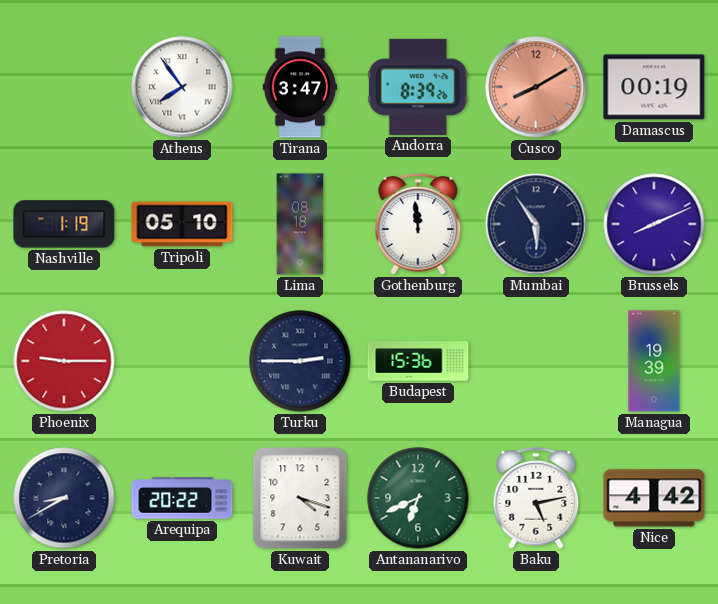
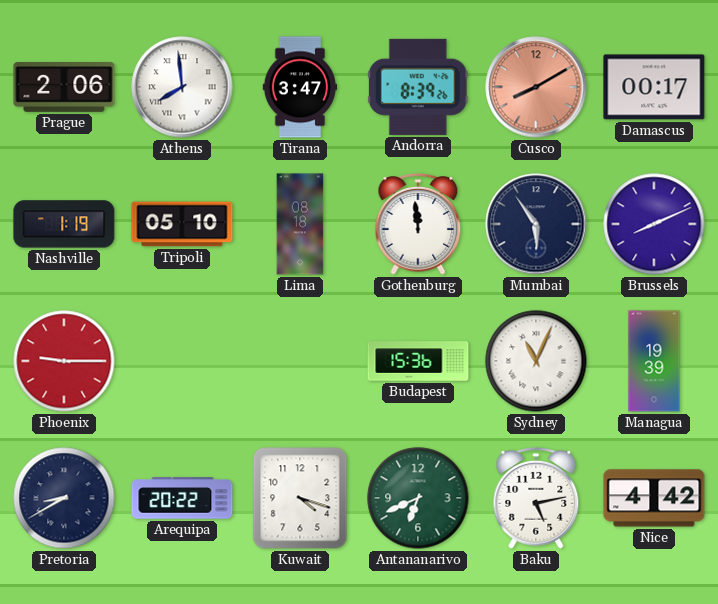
Prague: none -> 2:06 (64, 88)
Athens: 7:54 -> 7:59 (182, 87)
Damascus: 00:19 -> 00:17 (654, 87)
Turku: 2:45 -> none (300, 361)
Sydney: none -> 11:04 (536, 361)
